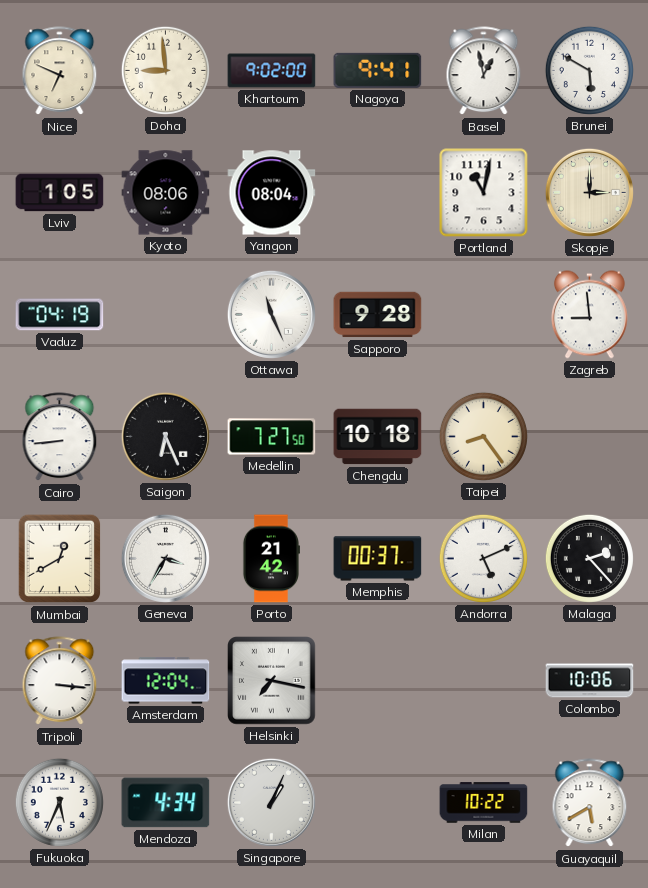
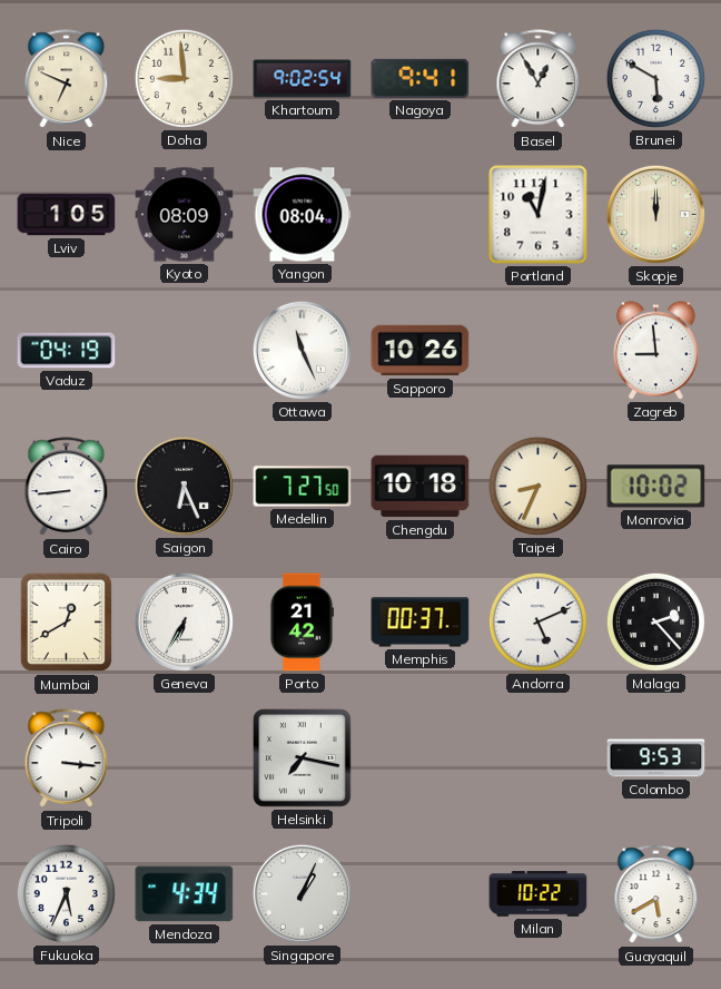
Khartoum: 9:02:00 -> 9:02:54 (303, 79)
Basel: 12:58 -> 12:55 (539, 79)
Kyoto: 08:06 -> 08:09 (185, 215)
Skopje: 3:00 -> 12:00 (655, 214)
Sapporo: 9:28 -> 10:26 (421, 351)
Taipei: 8:24 -> 8:34 (537, 486)
Monrovia: none -> 10:02 (656, 487)
Geneva: 3:35 -> 6:35 (184, 621)
Amsterdam: 12:04 -> none (166, 681)
Colombo: 10:06 -> 9:53 (656, 758)
